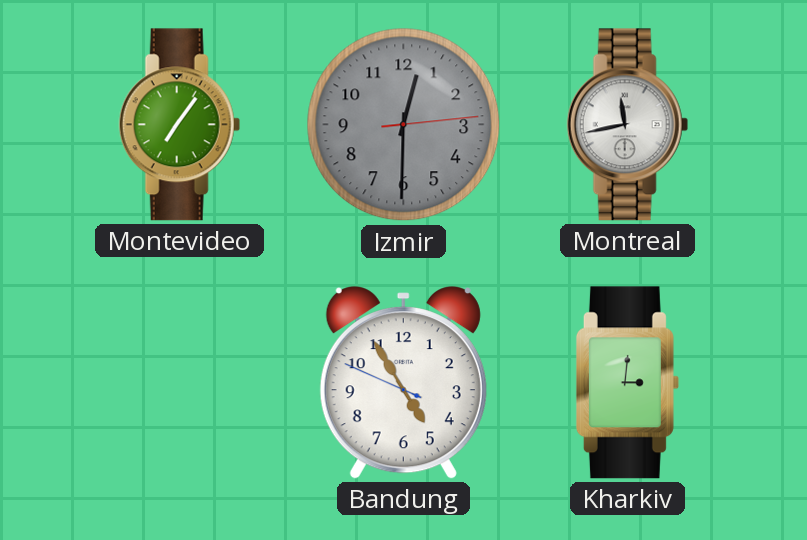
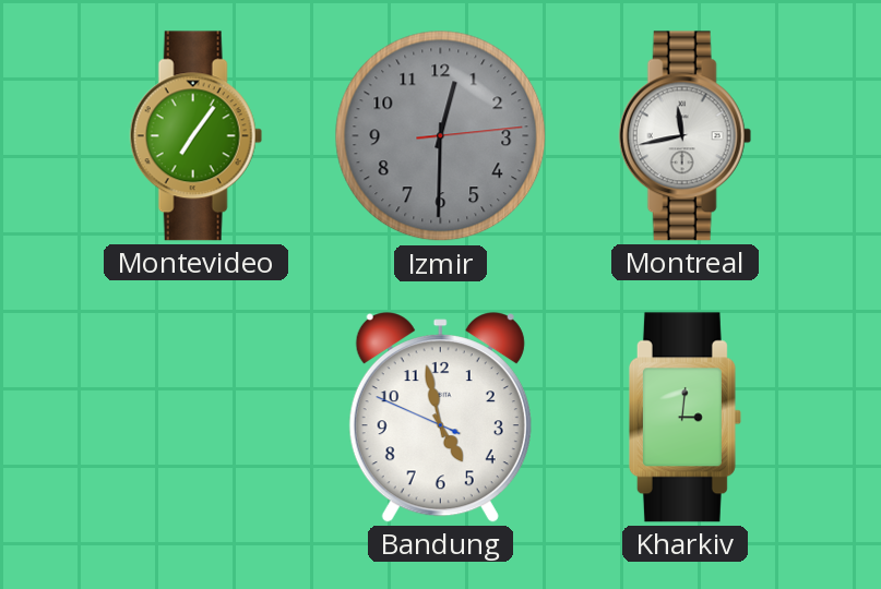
Bandung: 4:54 -> 4:57 (440, 418)
